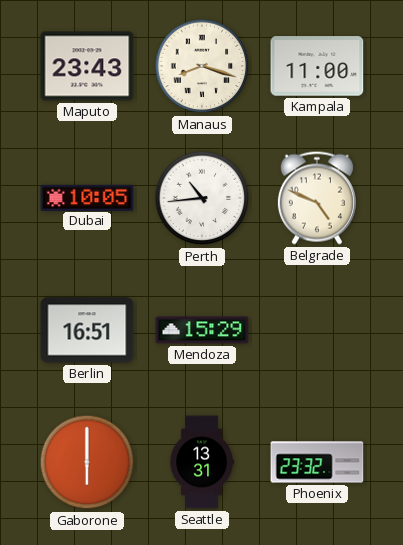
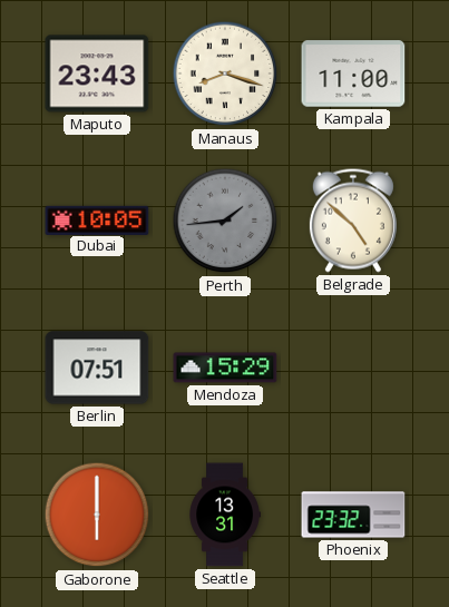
Perth: 10:44 -> 1:44 (225, 221)
Perth dial: white -> grey (225, 221)
Belgrade: 4:49 -> 4:52 (353, 221)
Berlin: 16:51 -> 07:51 (97, 368)
